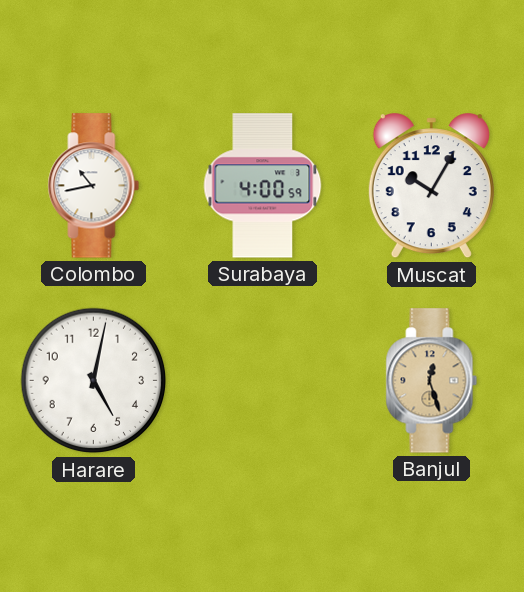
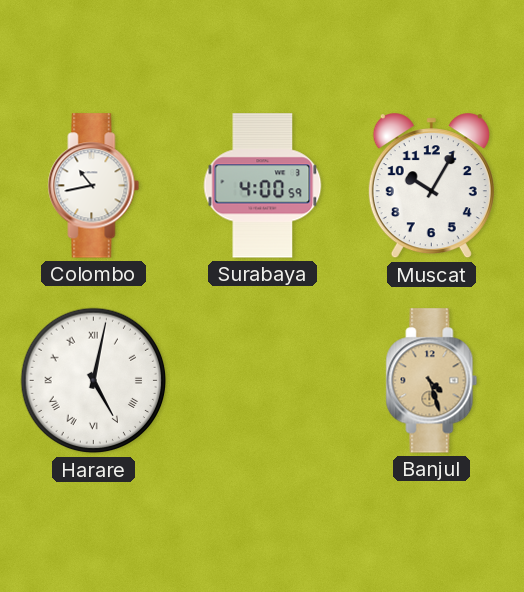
Harare numerals: Arabic -> Roman (94, 381)
Banjul: 12:27 -> 4:27 (432, 381)
